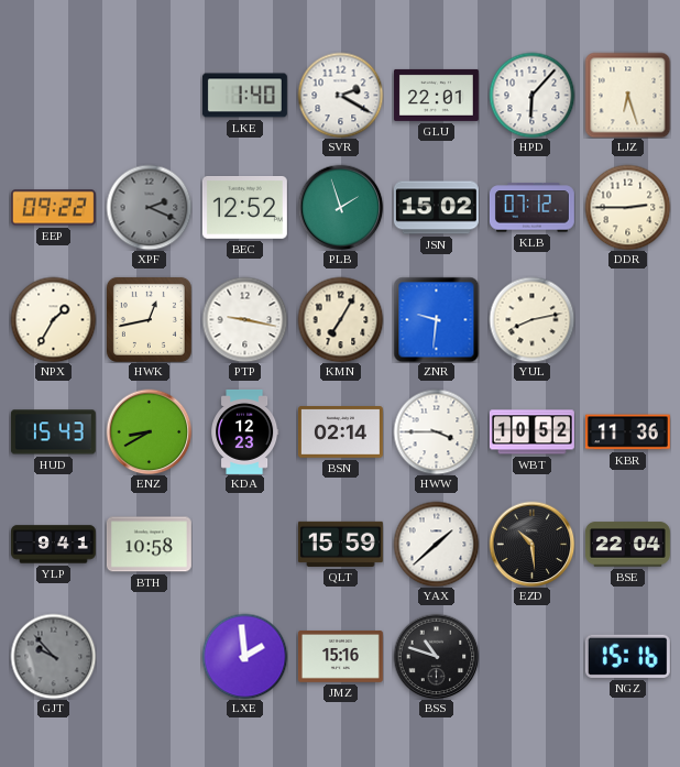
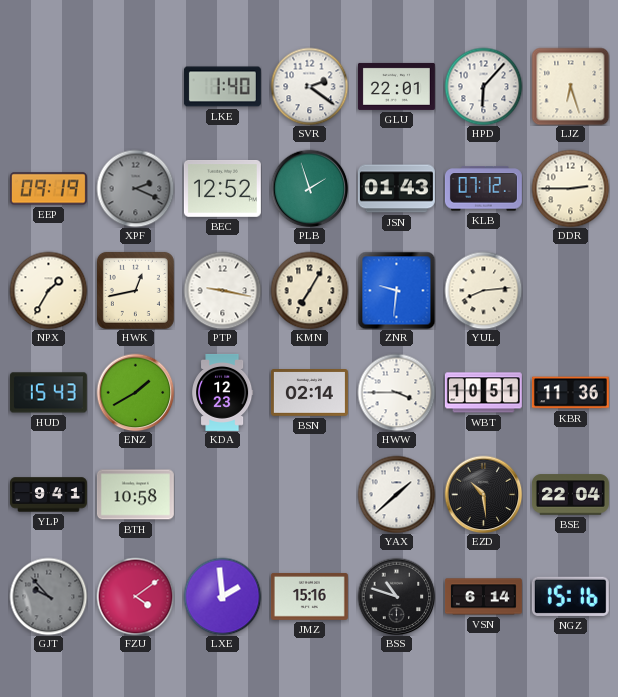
SVR: 2:20 -> 2:21 (309, 86)
EEP: 09:22 -> 09:19 (48, 189)
JSN: 15:02 -> 01:43 (396, 189)
YUL: 8:13 -> 8:14 (483, 290)
ENZ: 8:40 -> 1:40 (135, 392)
WBT: 10:52 -> 10:51 (483, 393)
QLT: 15:59 -> none (340, 544)
FZU: none -> 4:09 (135, 596)
VSN: none -> 6:14 (483, 597)
